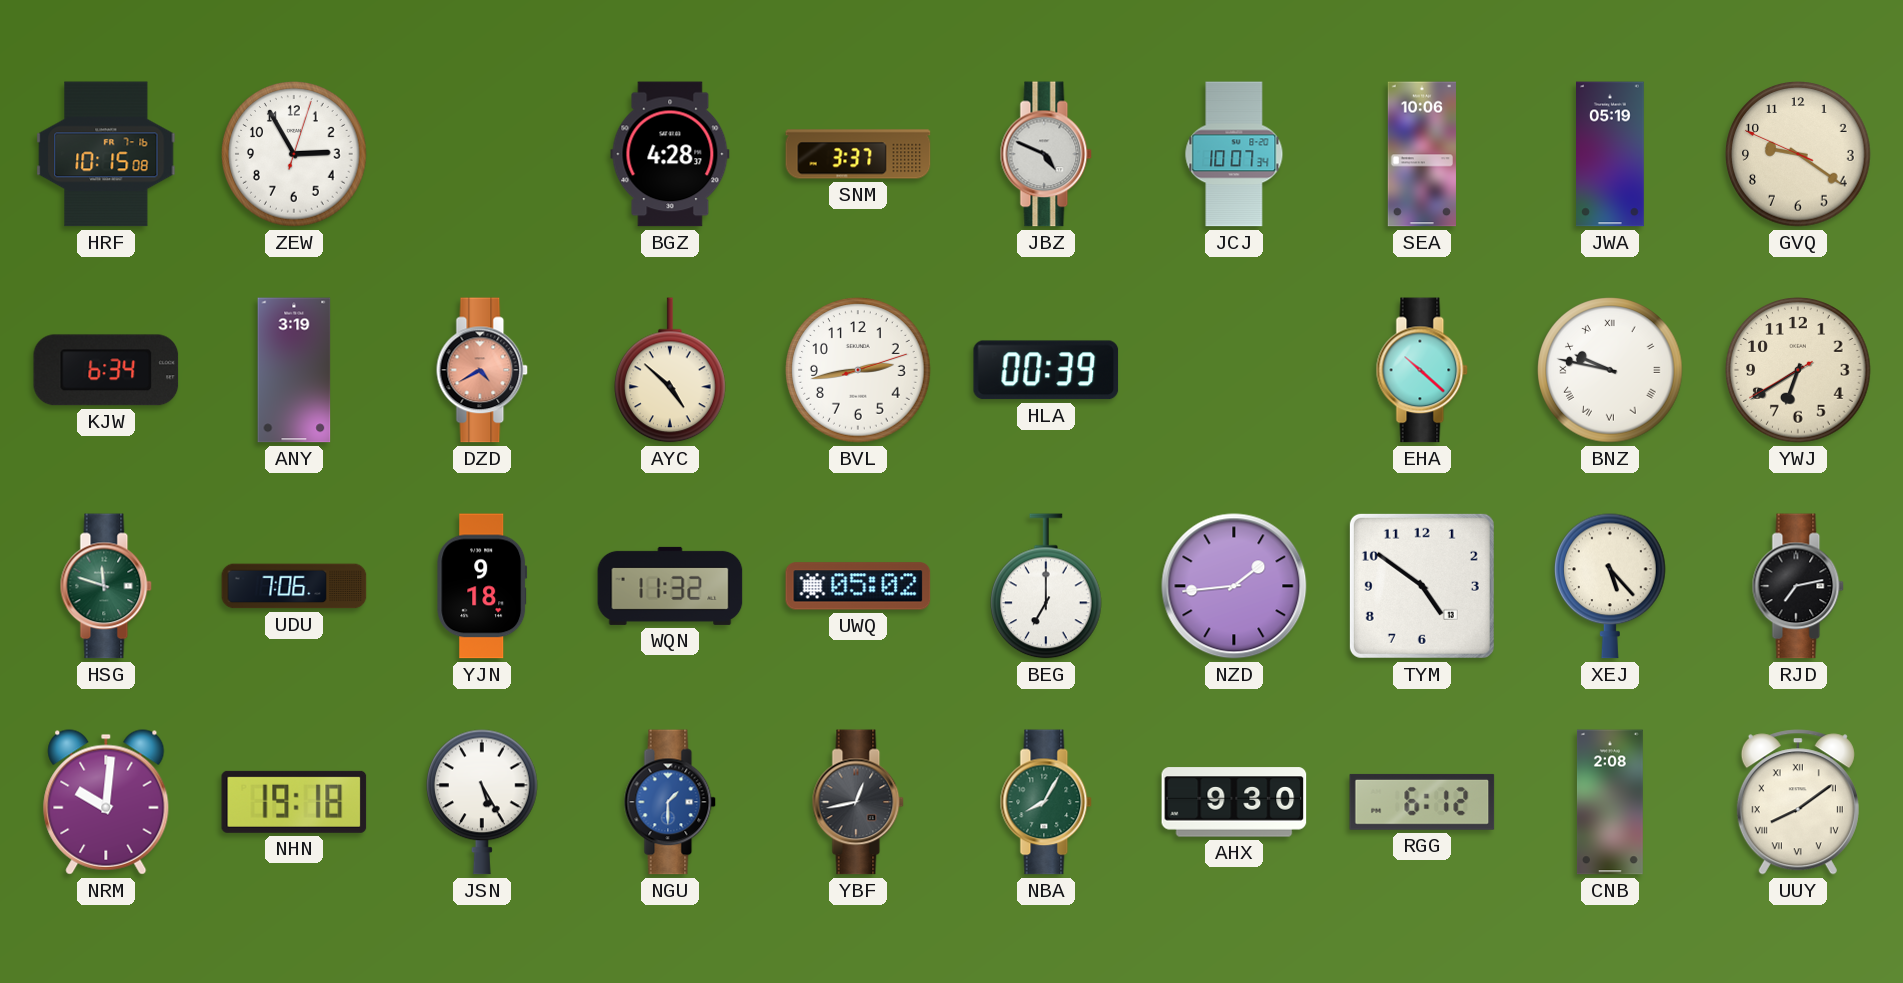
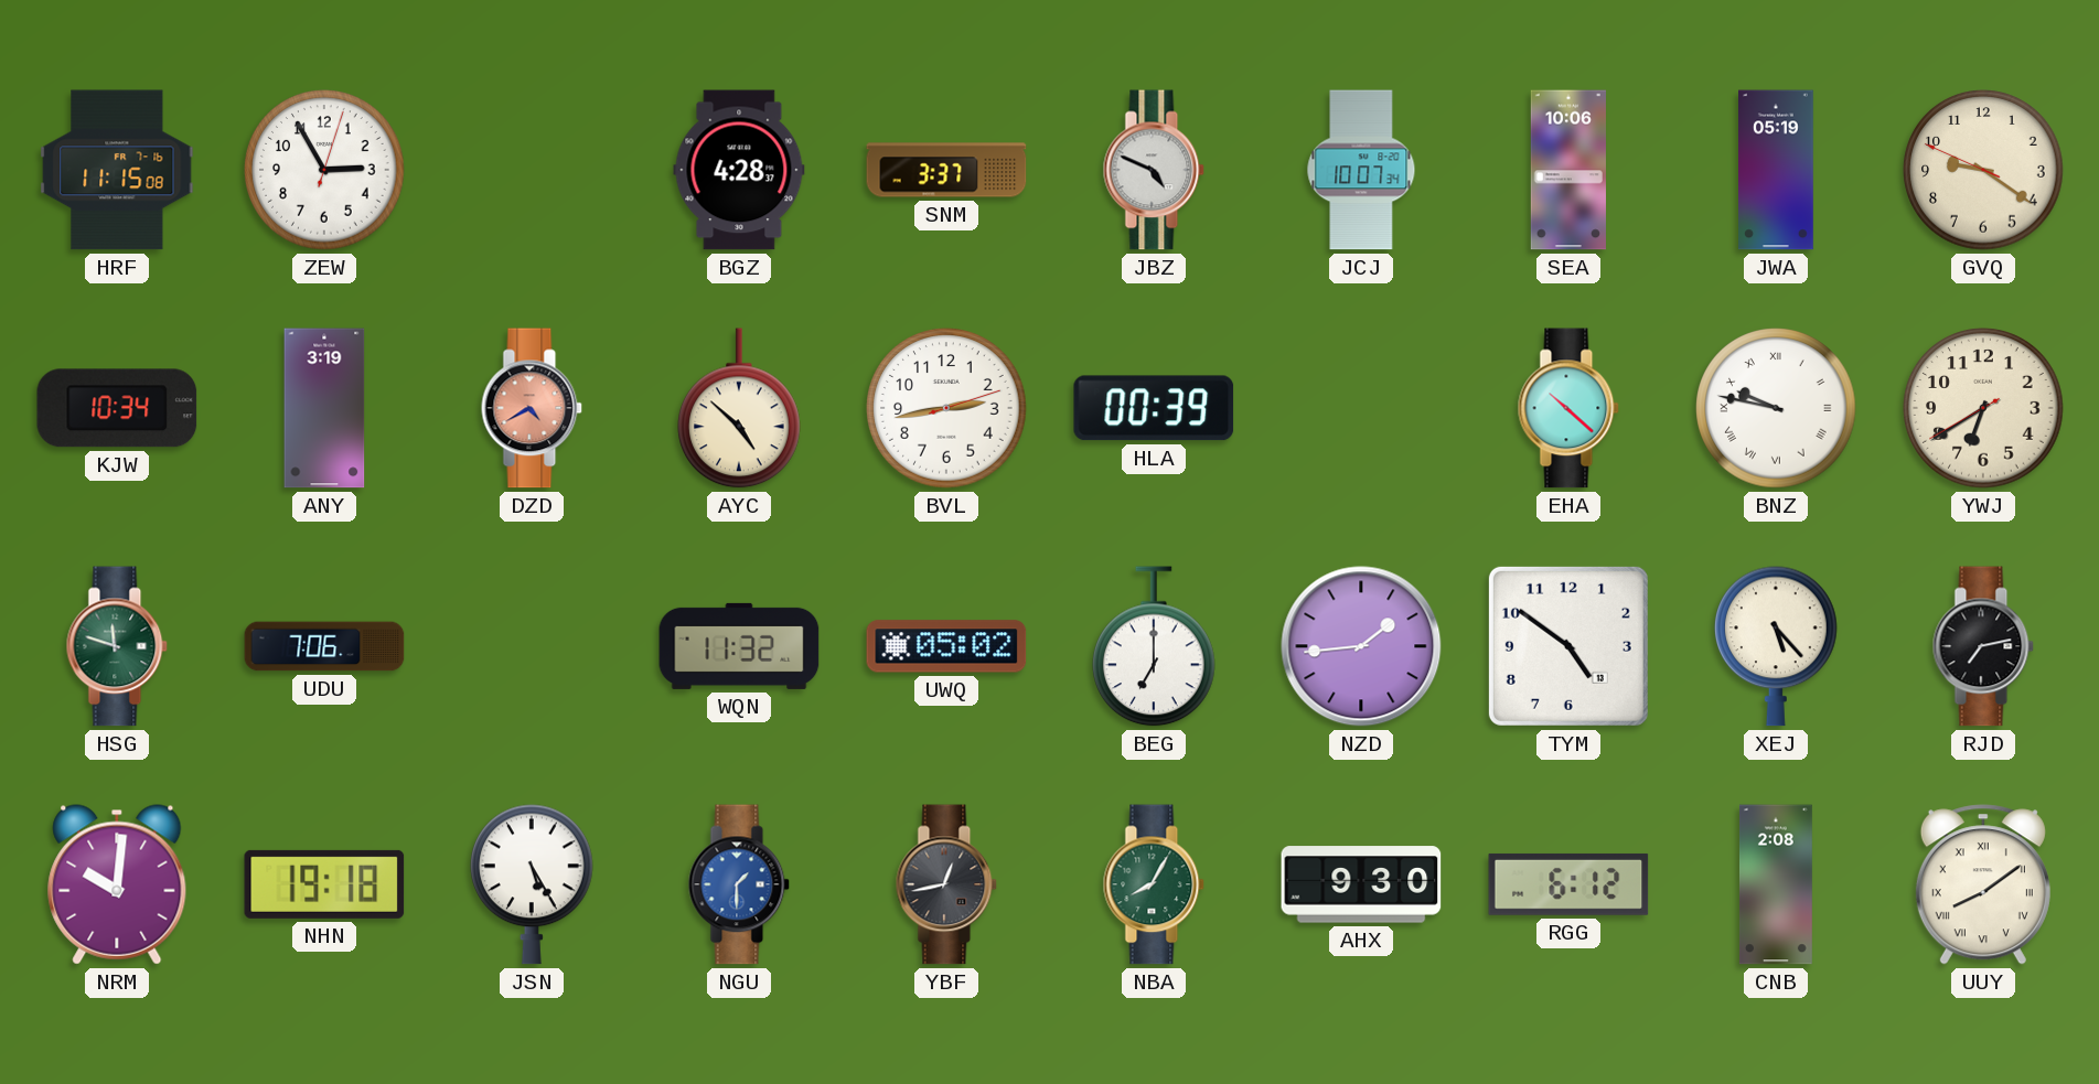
HRF: 10:15 -> 11:15 (117, 170)
KJW: 6:34 -> 10:34 (117, 408)
YJN: 9:18 -> none (482, 586)
